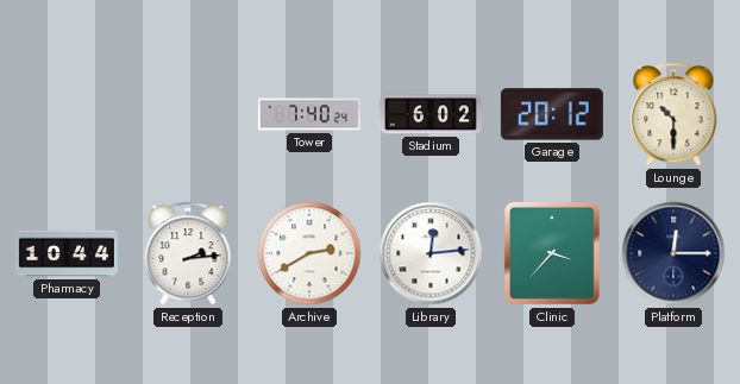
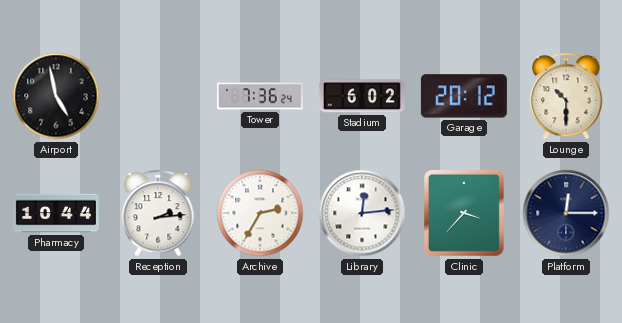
Airport: none -> 4:58 (56, 96)
Tower: 7:40 -> 7:36 (260, 96)
Archive: 2:40 -> 2:35 (260, 213)
